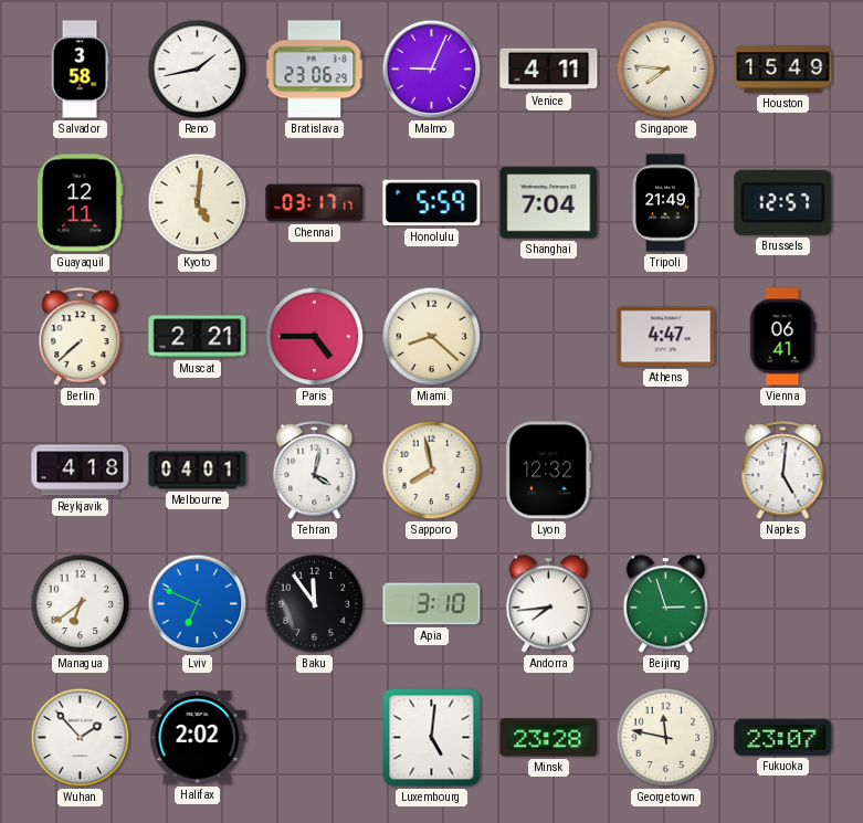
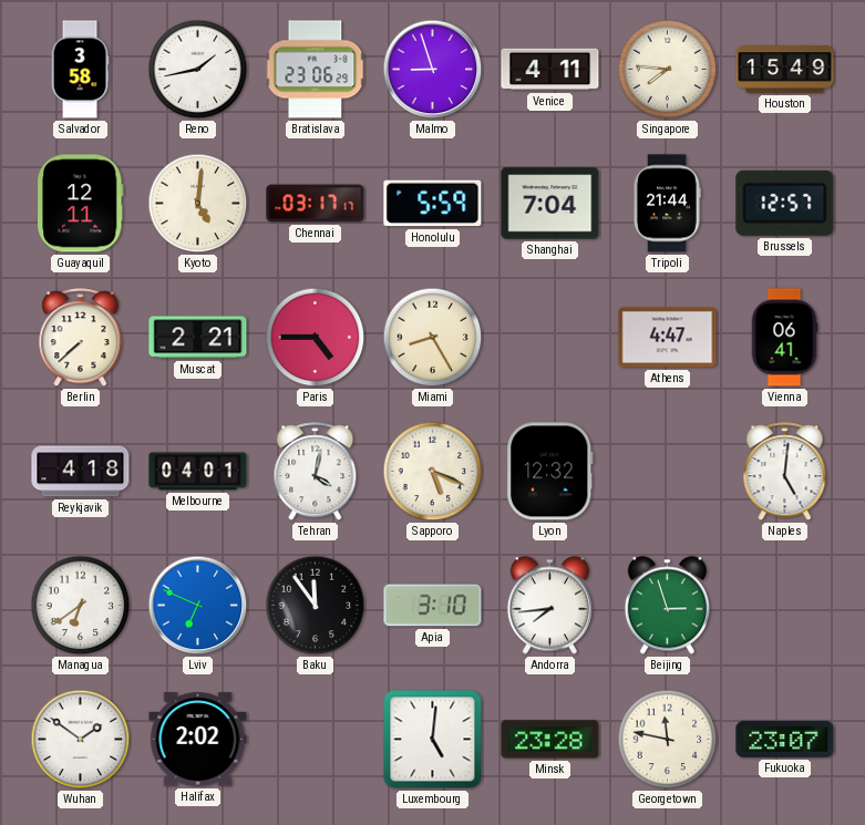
Malmo: 9:04 -> 8:57 (433, 70)
Tripoli: 21:49 -> 21:44 (667, 204)
Miami: 8:22 -> 8:25 (433, 338)
Sapporo: 7:58 -> 5:19 (433, 472)
Wuhan: 1:53 -> 1:51 (81, 740)
